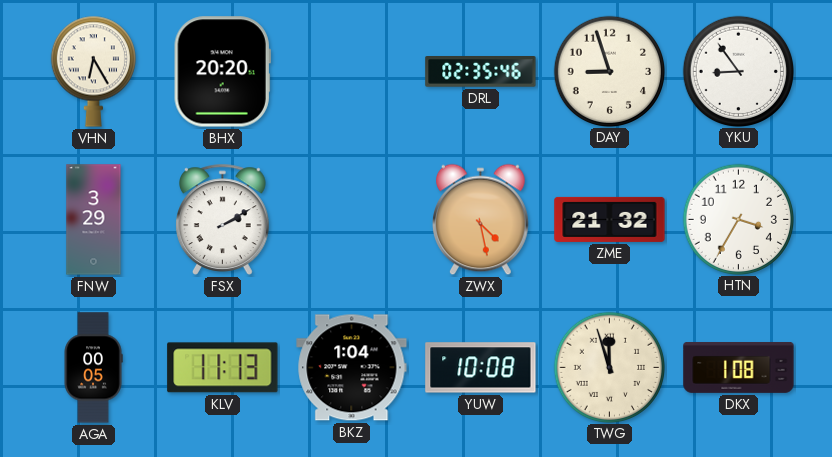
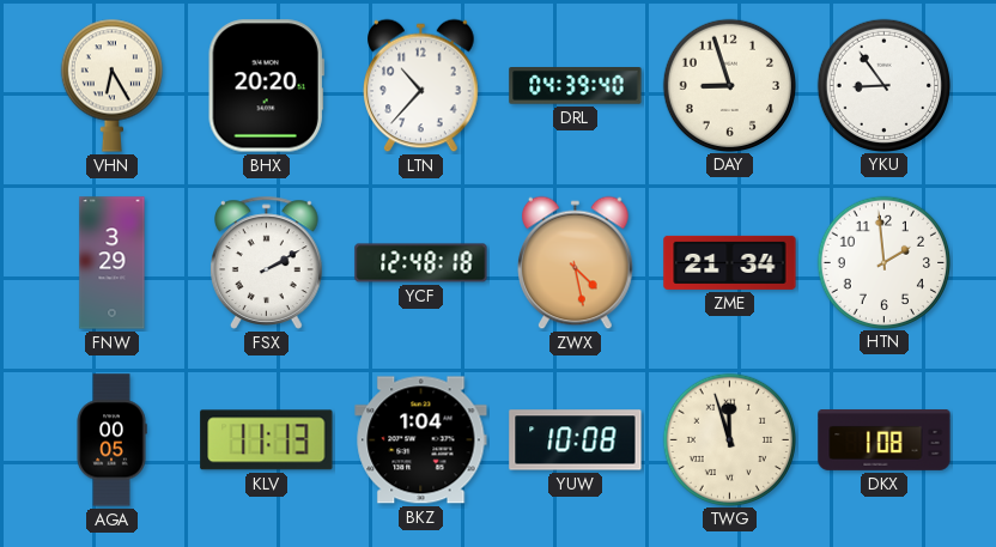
LTN: none -> 10:37 (421, 86)
DRL: 02:35 -> 04:39 (576, 86)
YCF: none -> 12:48 (421, 263)
ZME: 21:32 -> 21:34 (730, 262)
HTN: 3:35 -> 1:59 (883, 262)
